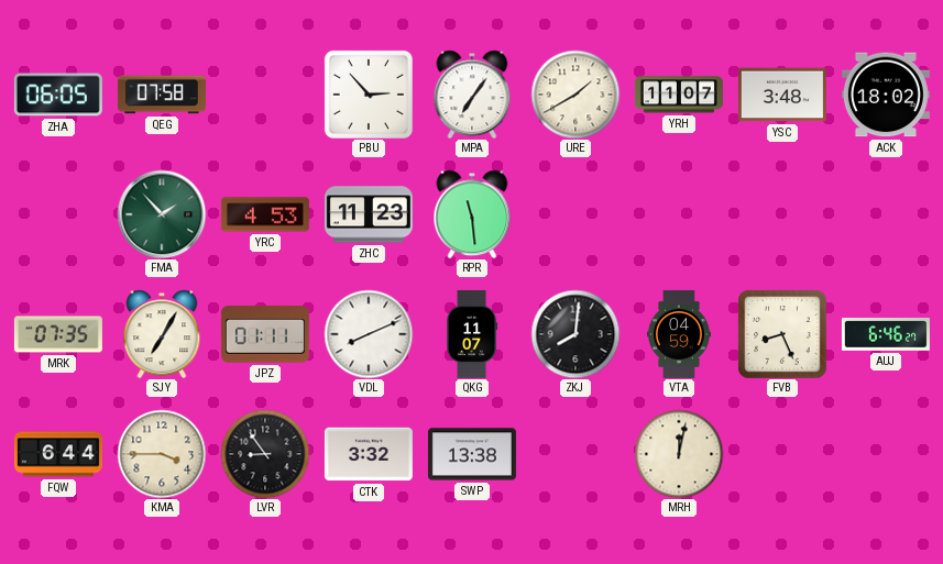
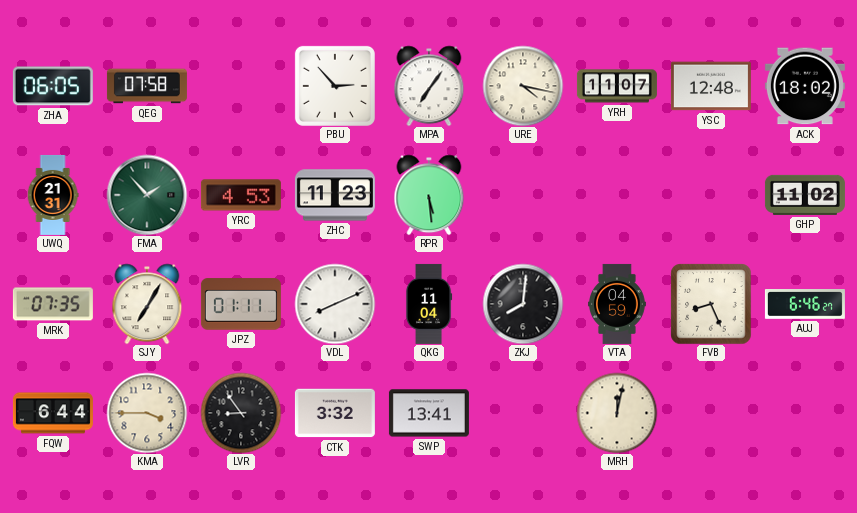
URE: 1:40 -> 4:17 (523, 86)
YSC: 3:48 -> 12:48 (711, 86)
UWQ: none -> 21:31 (53, 195)
RPR: 11:29 -> 5:29 (429, 195)
GHP: none -> 11:02 (805, 195)
QKG: 11:07 -> 11:04 (429, 304)
SWP: 13:38 -> 13:41 (429, 413)
